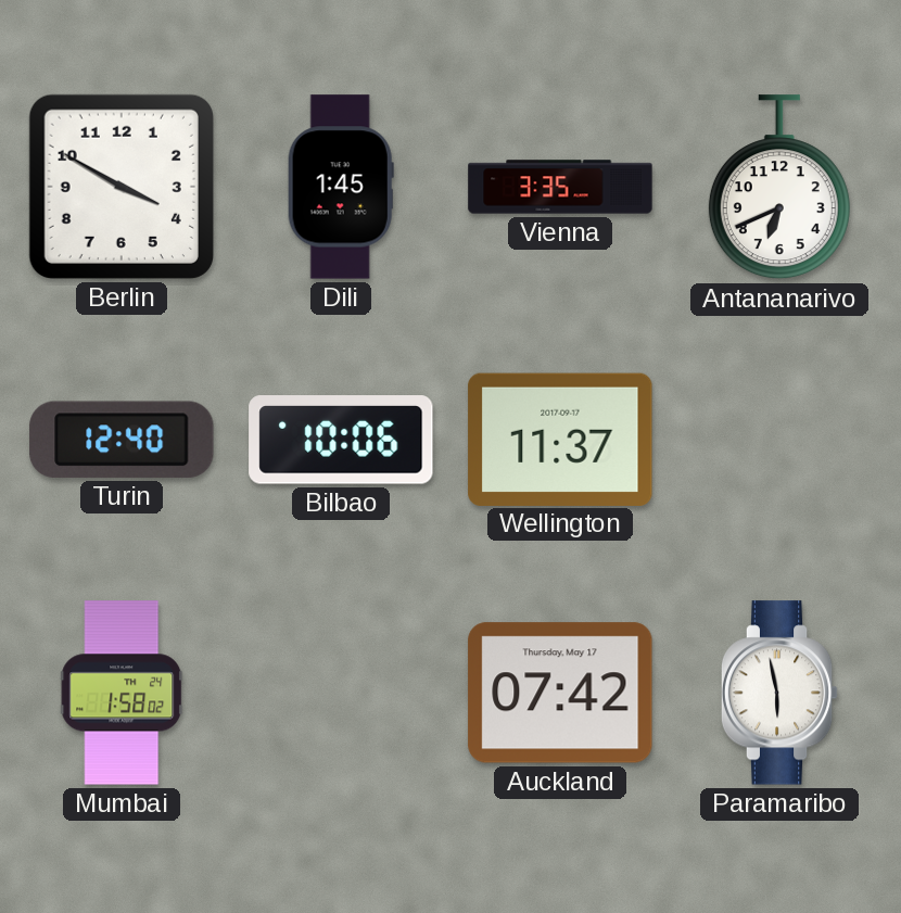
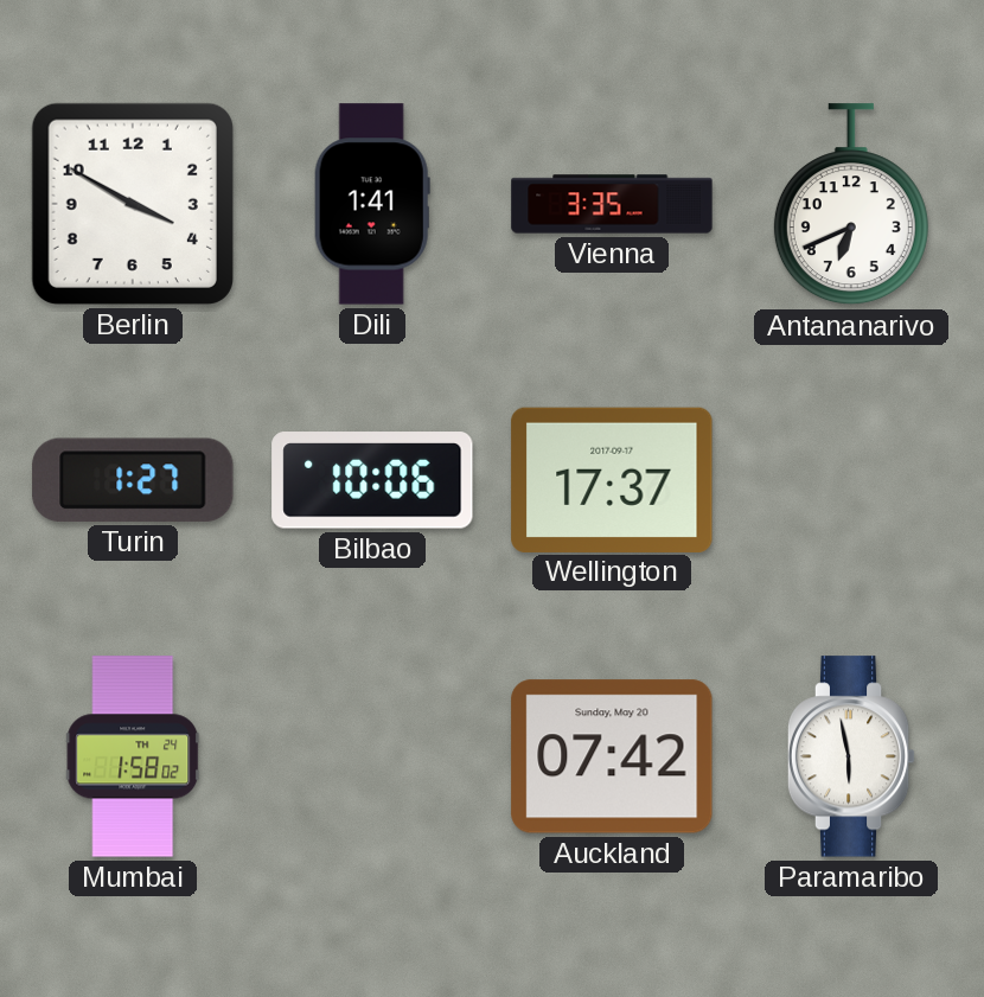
Dili: 1:45 -> 1:41 (372, 204)
Turin: 12:40 -> 1:27 (133, 480)
Wellington: 11:37 -> 17:37 (612, 479)
Auckland date: Thursday, May 17 -> Sunday, May 20 (612, 756)
